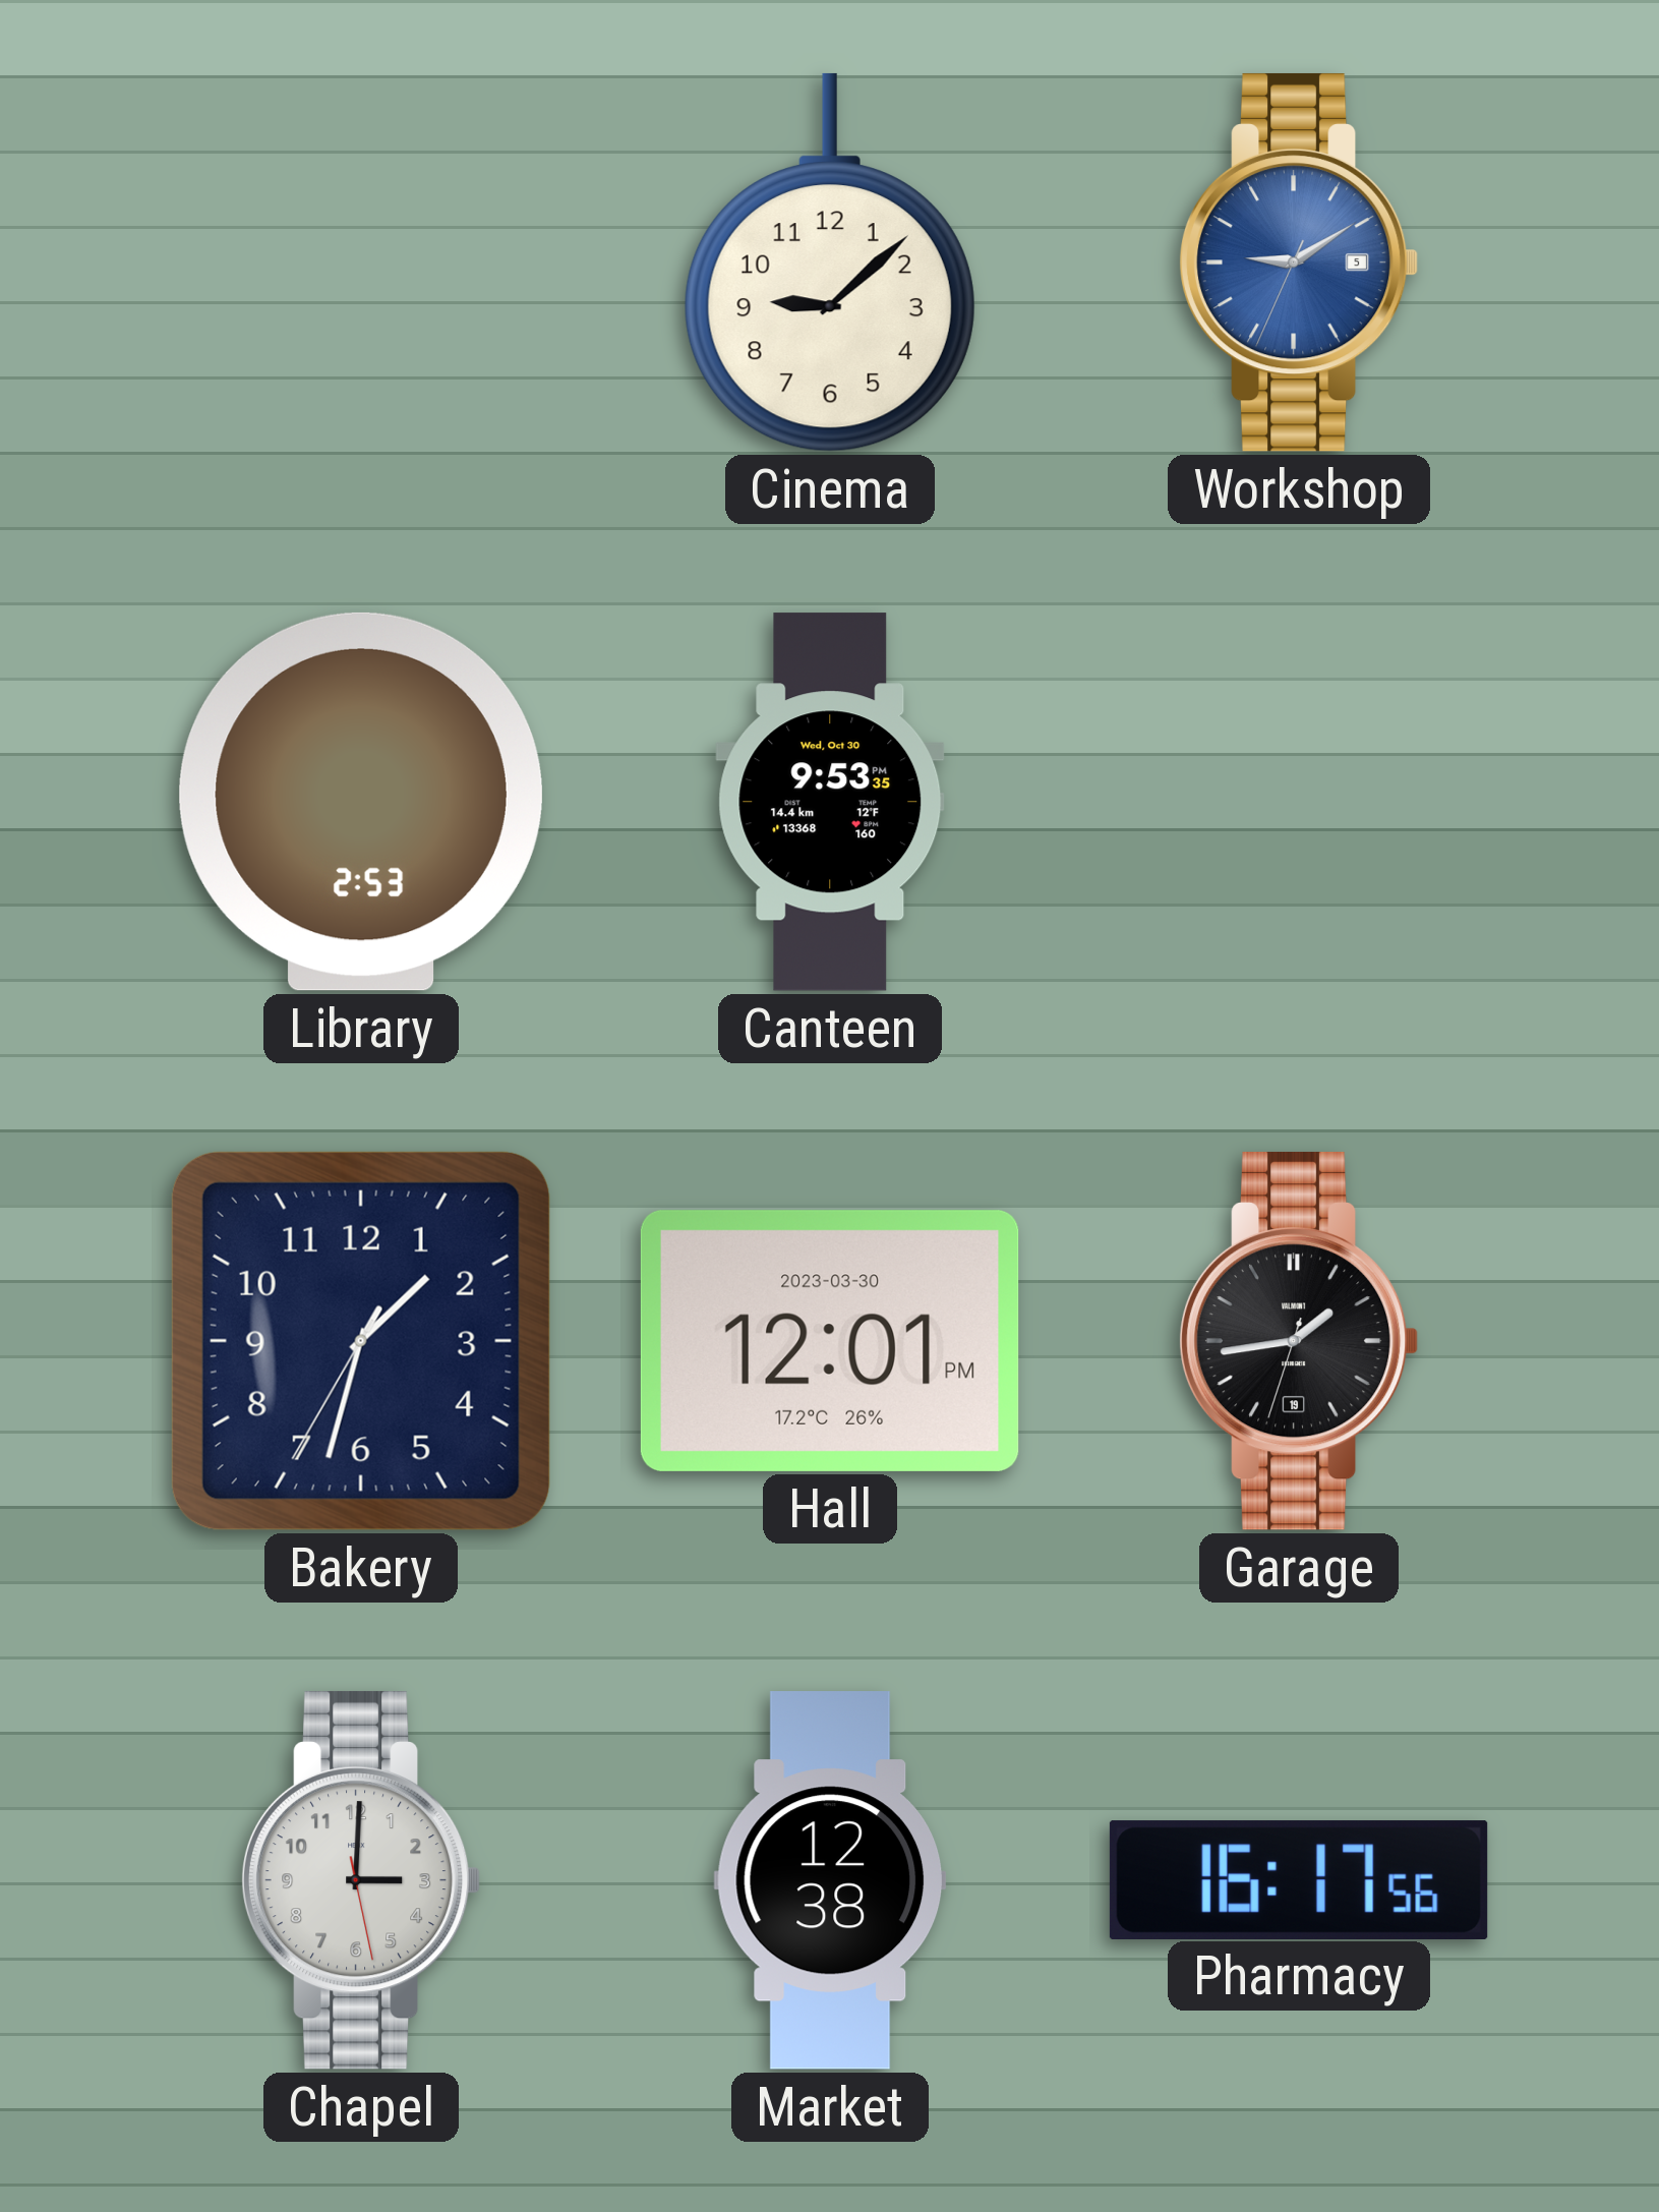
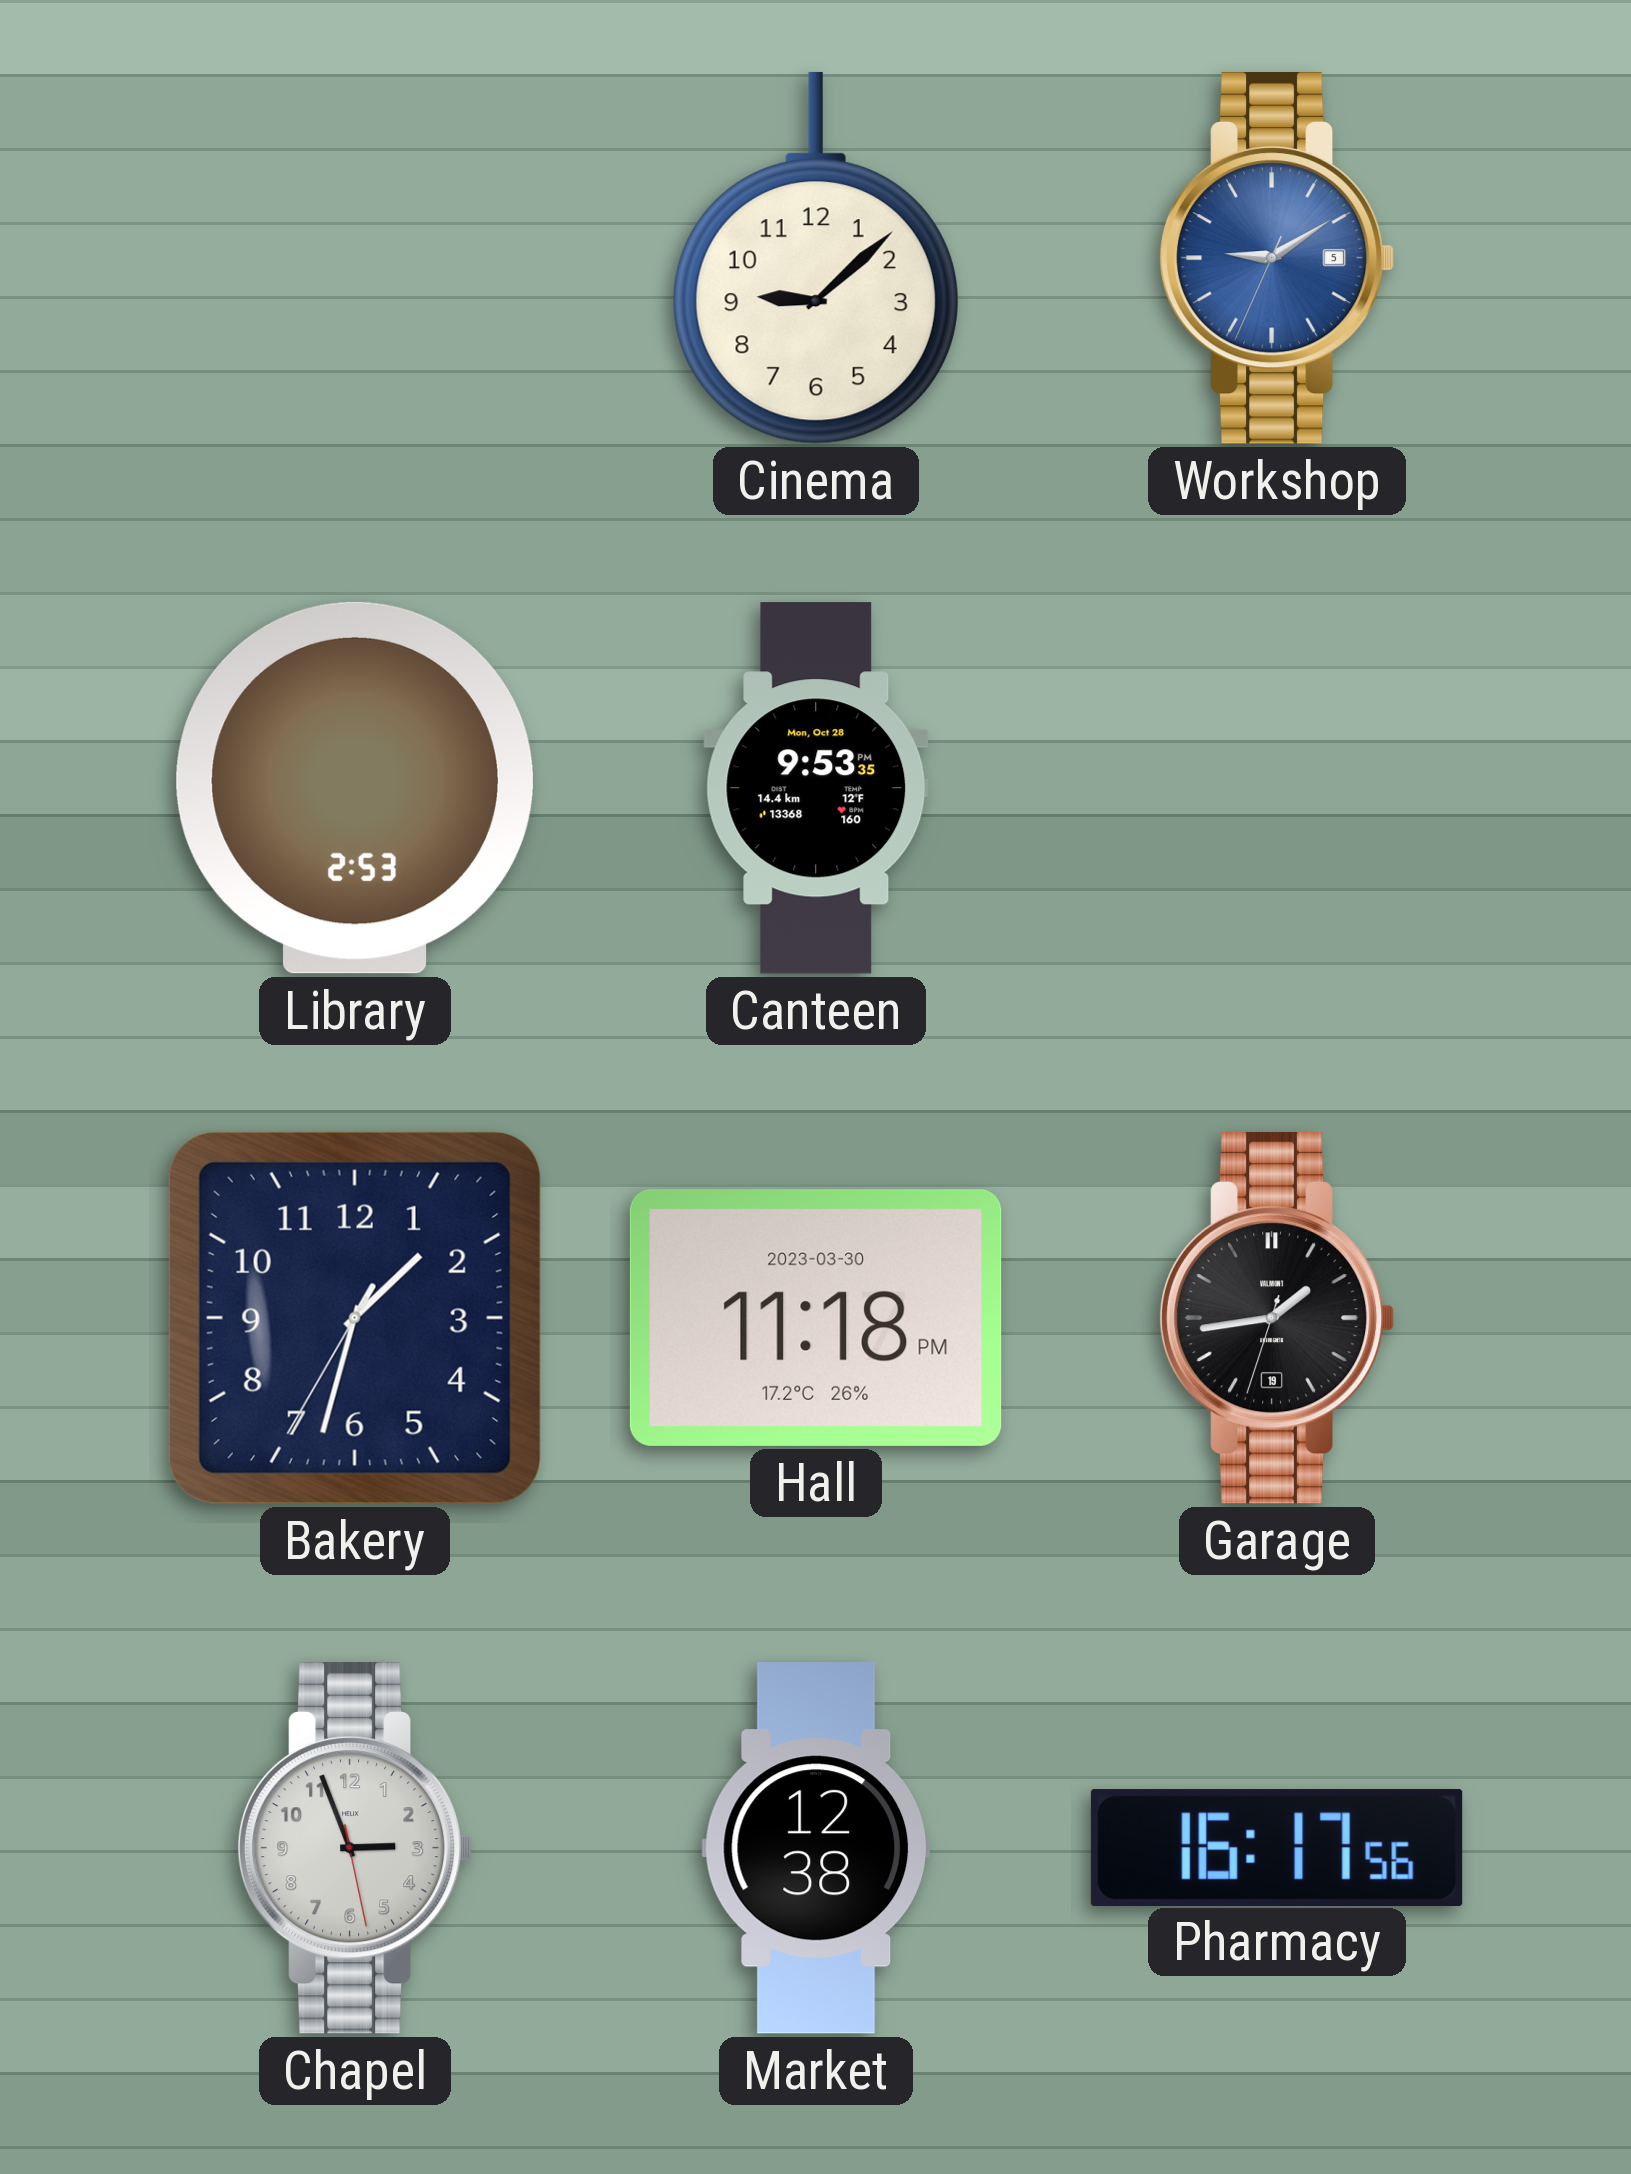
Canteen date: Wed, Oct 30 -> Mon, Oct 28 (816, 788)
Hall: 12:01 -> 11:18 (816, 1318)
Chapel: 3:00 -> 2:56 (355, 1848)
